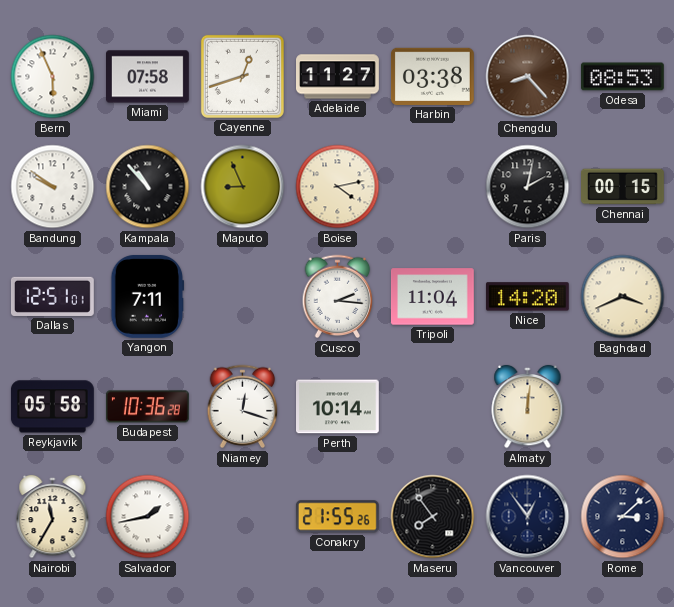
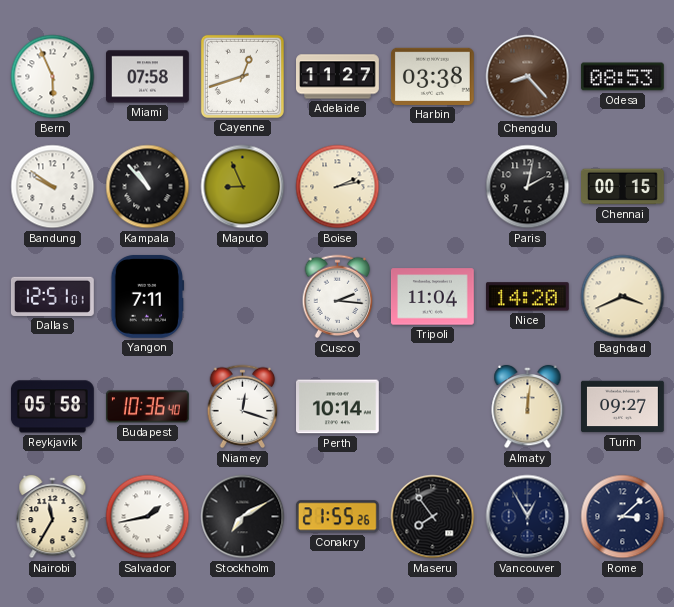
Boise: 4:13 -> 2:13 (338, 187)
Budapest: 10:36:28 -> 10:36:40 (147, 407)
Turin: none -> 09:27 (623, 407)
Stockholm: none -> 7:10 (243, 517)
Vancouver: 12:54 -> 12:55 (528, 517)
